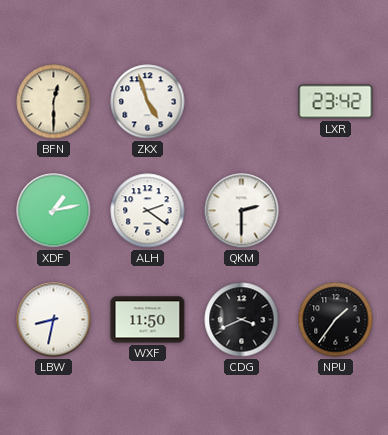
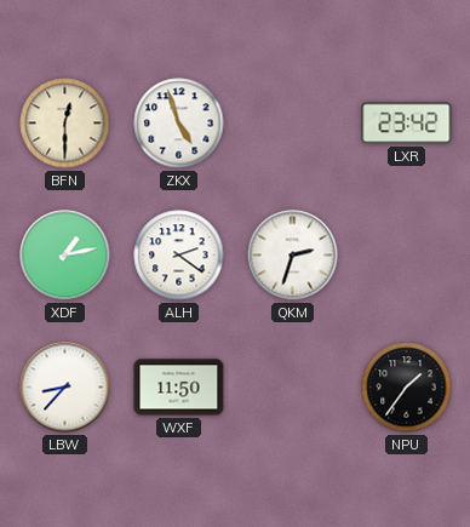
QKM: 2:30 -> 2:33 (293, 256)
LBW: 8:32 -> 8:37 (65, 388)
CDG: 3:41 -> none (242, 320)
